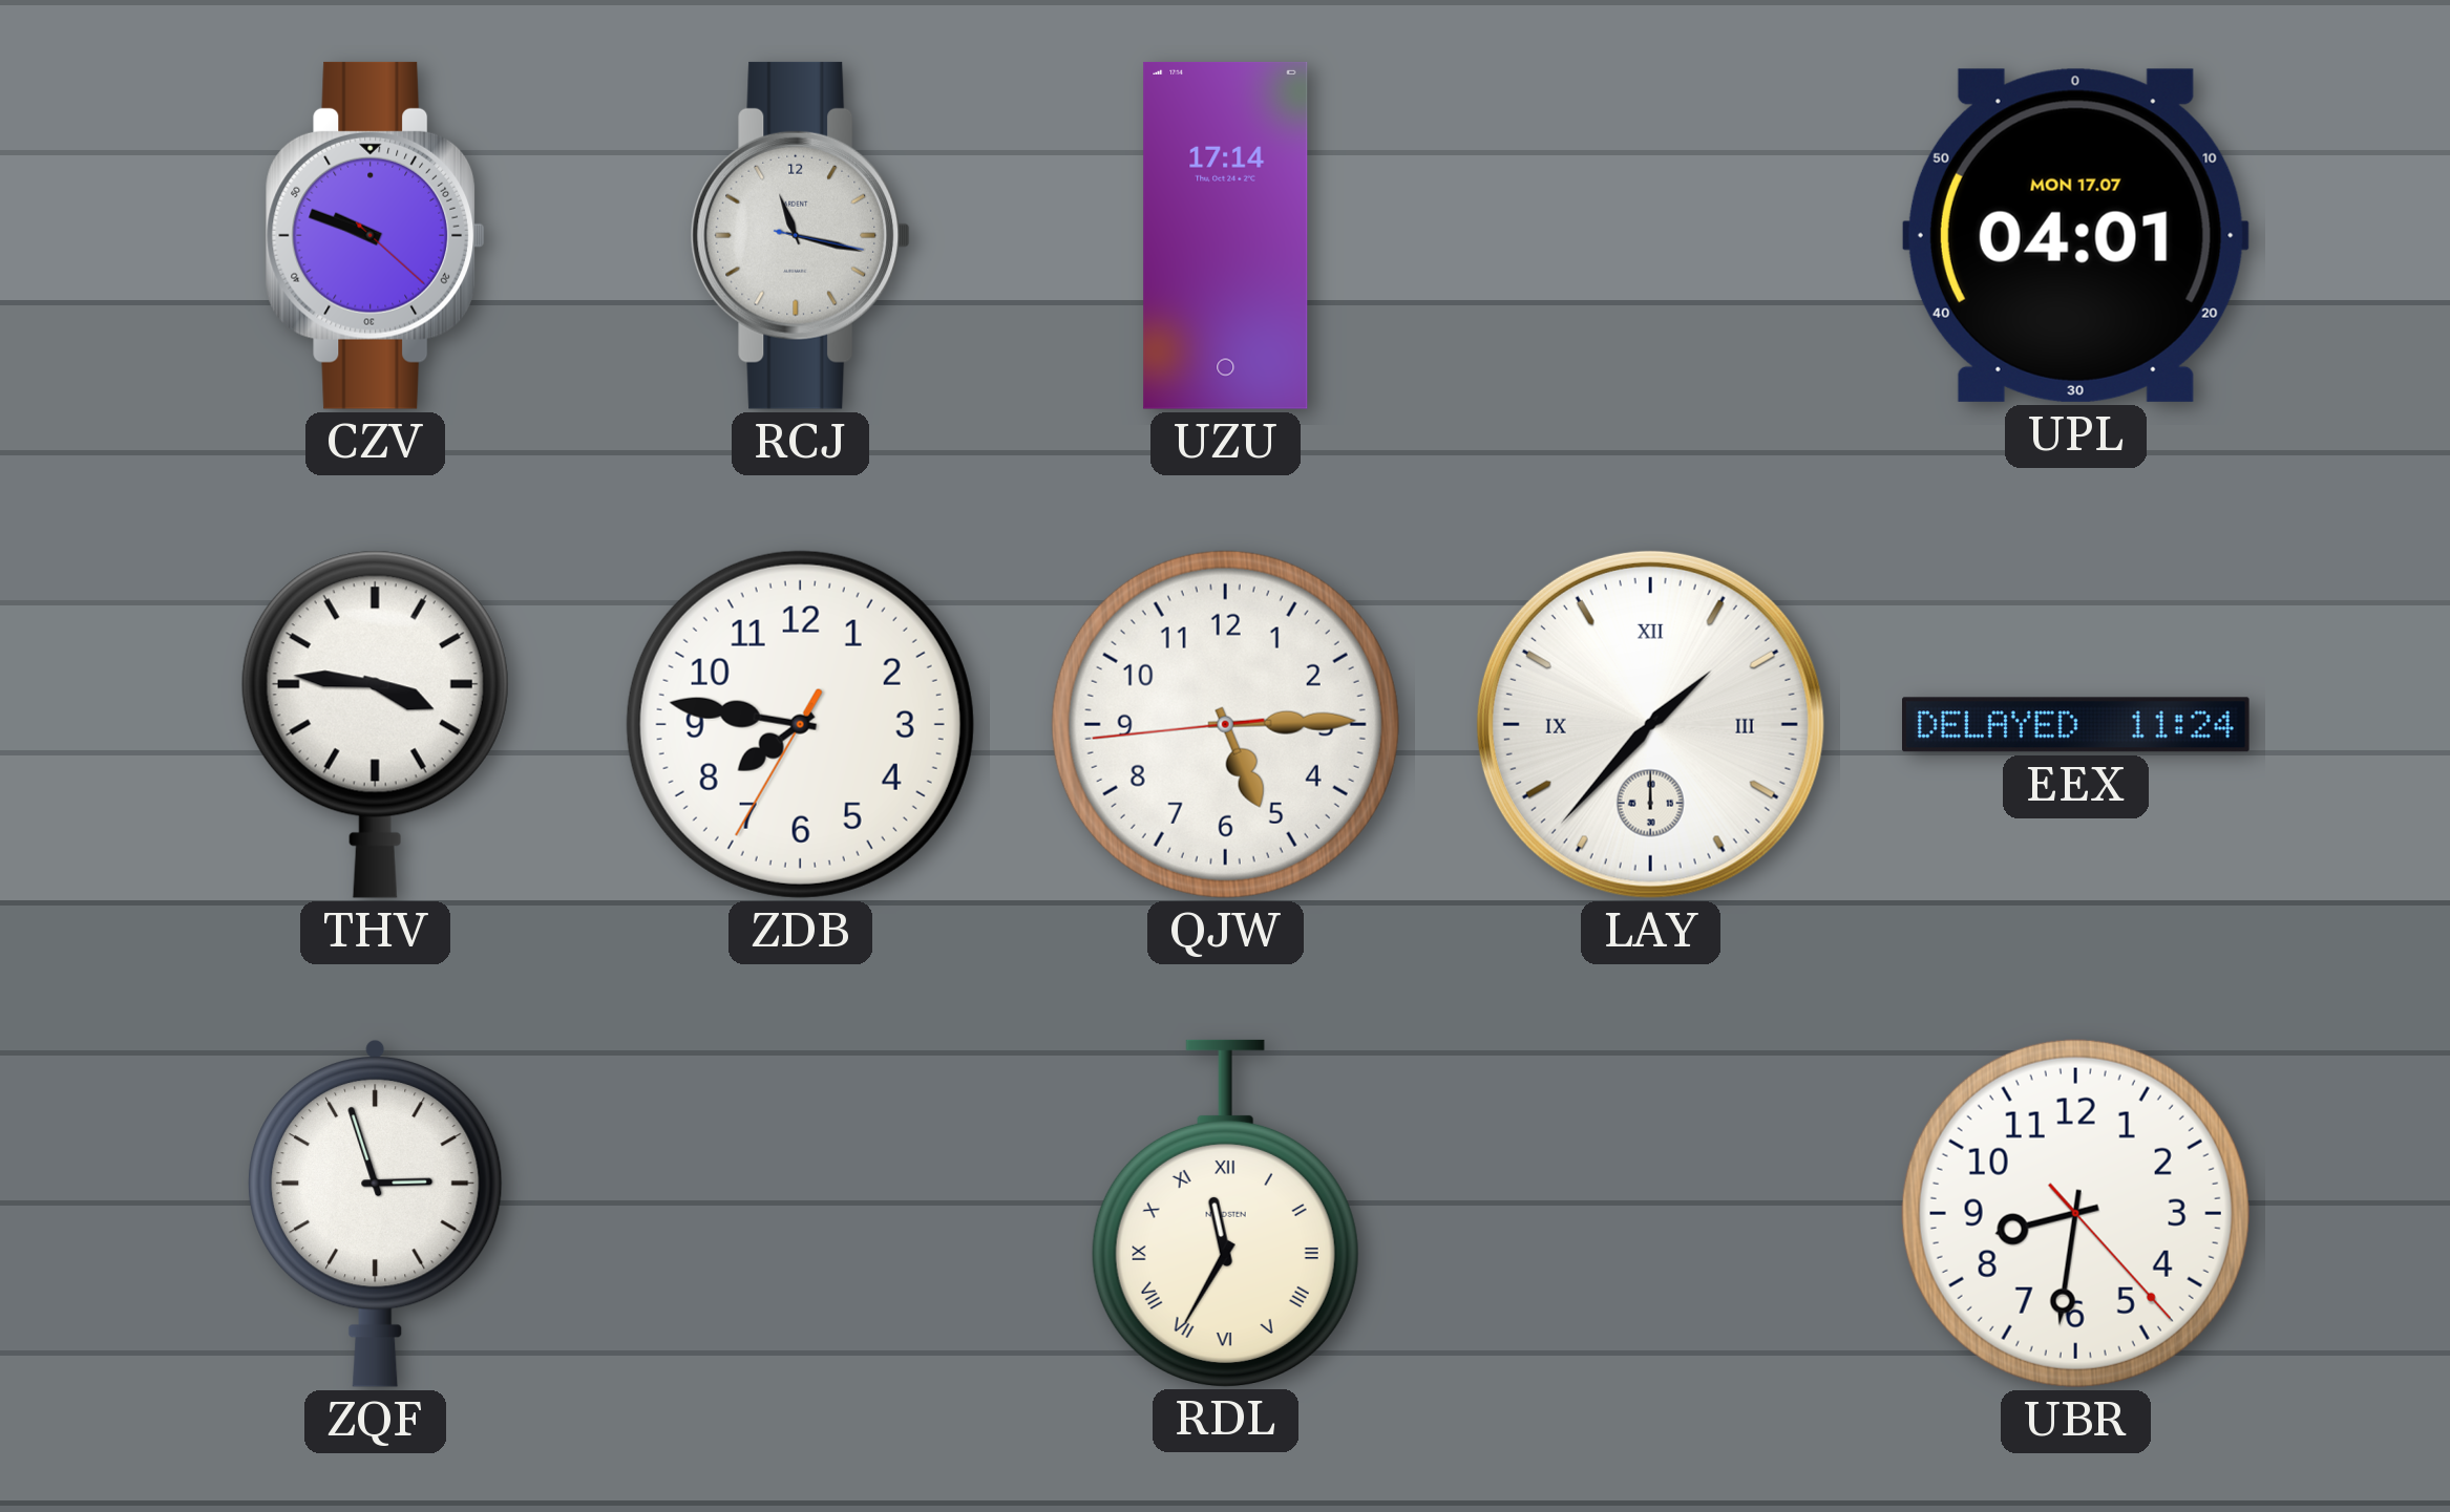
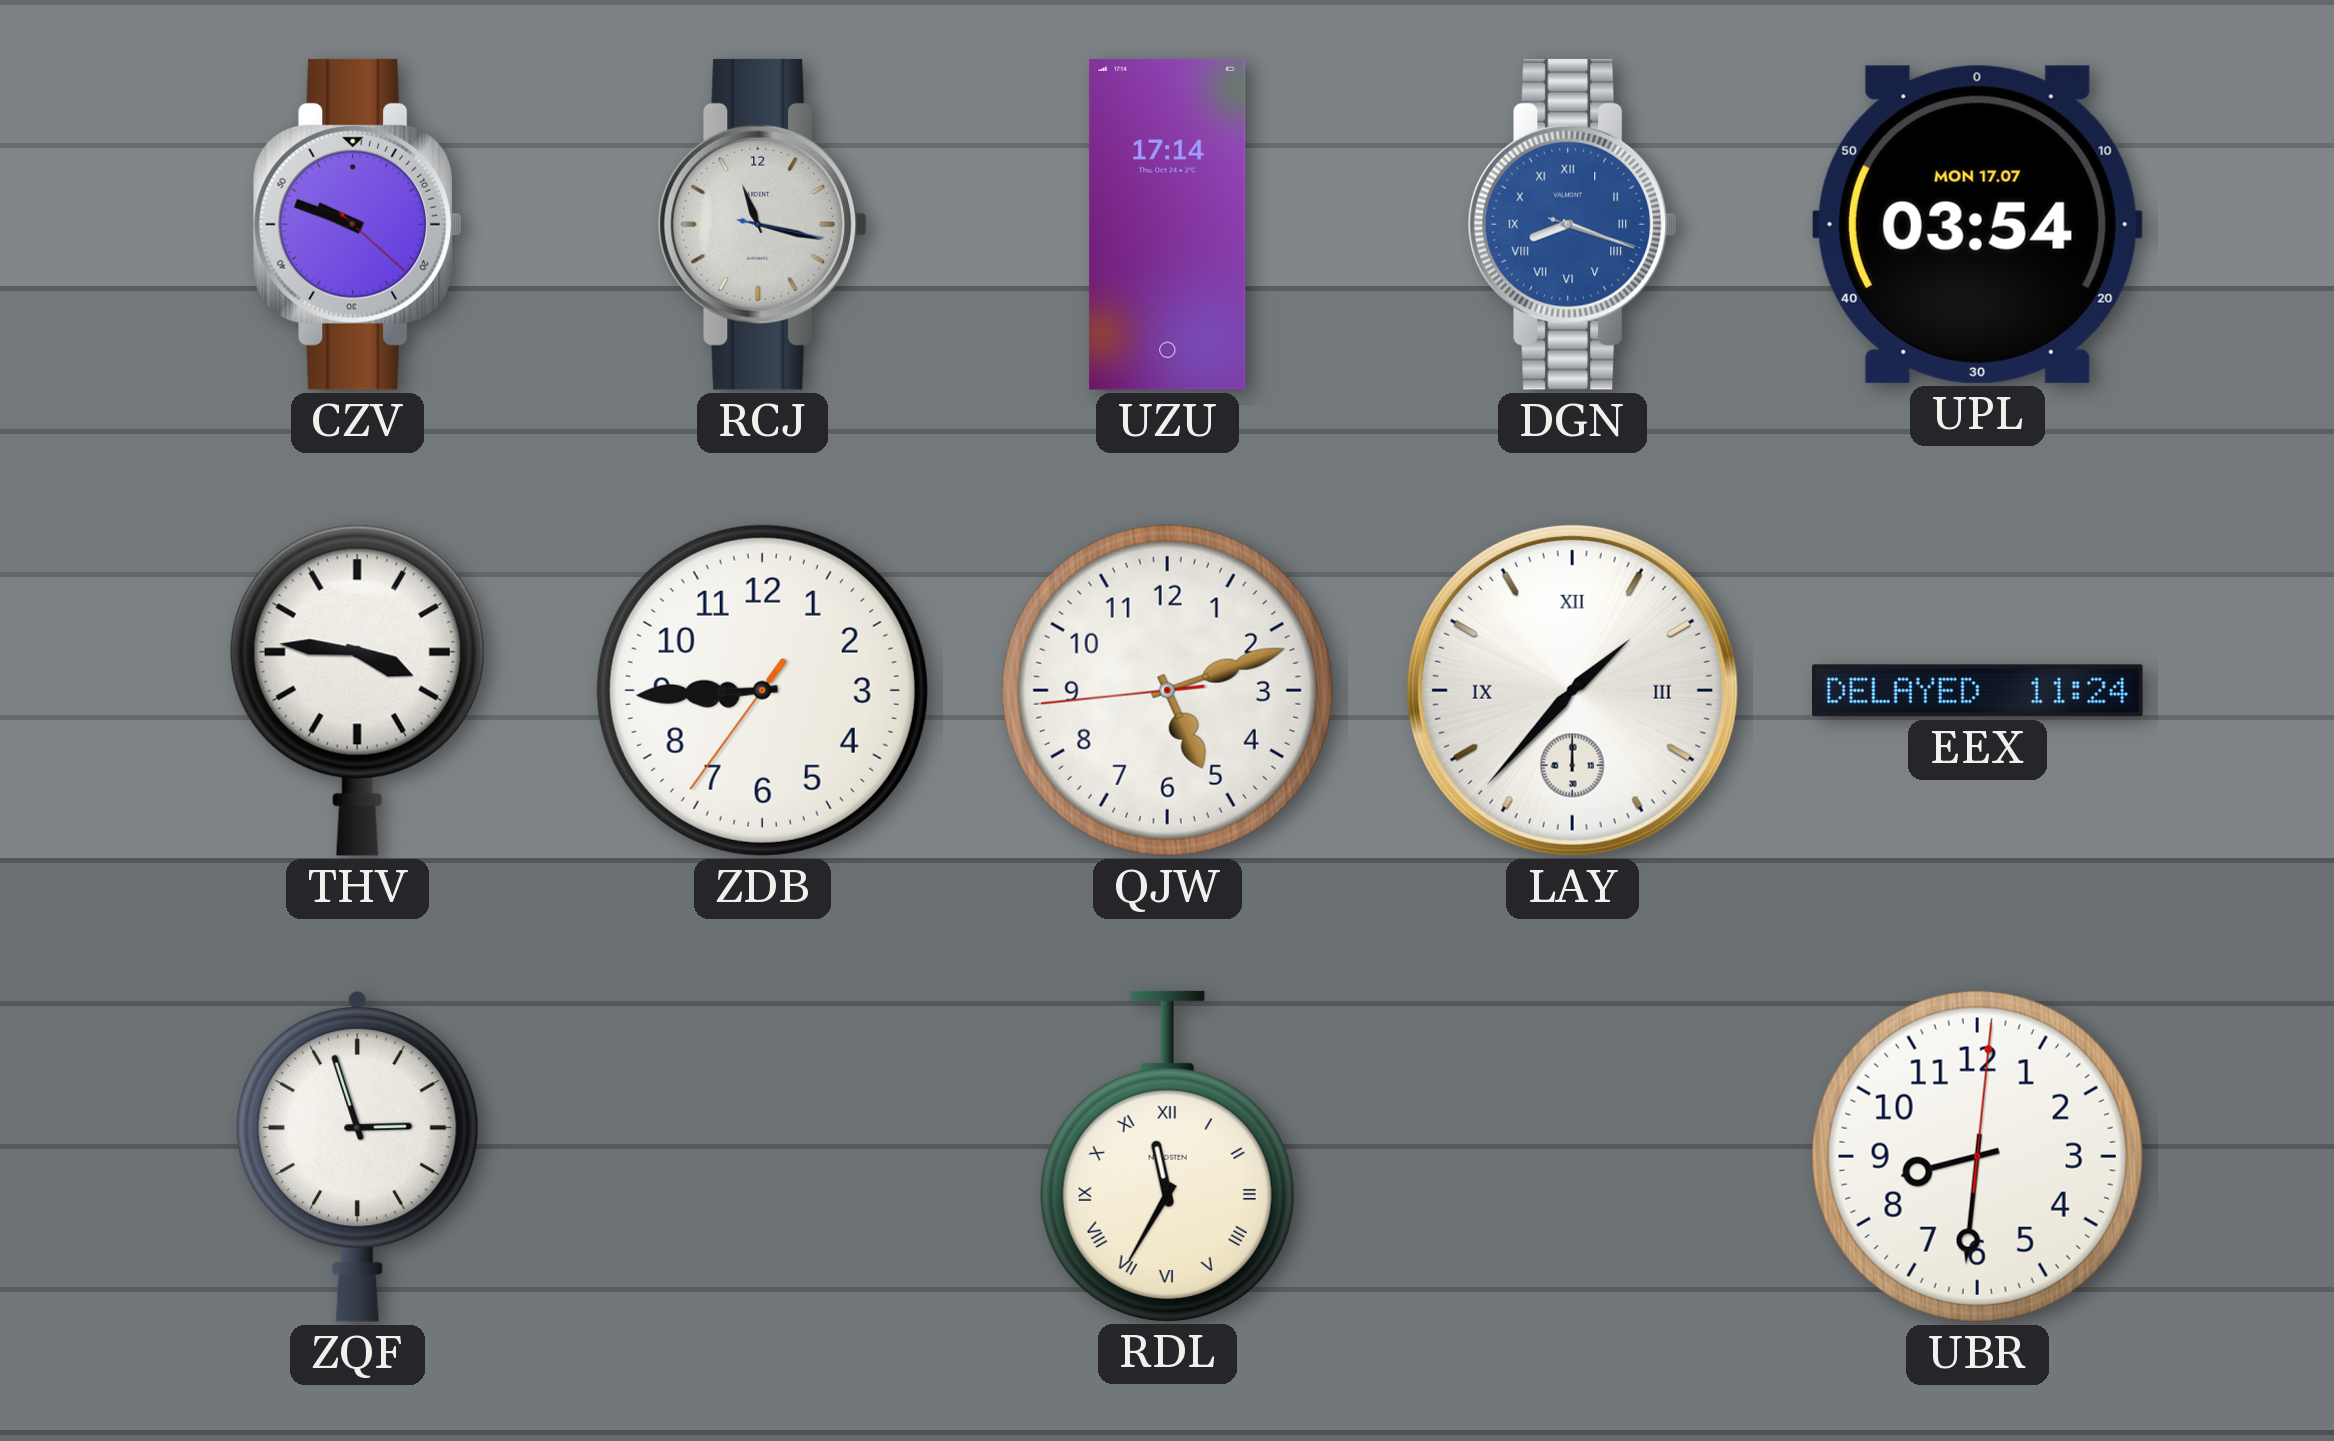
DGN: none -> 8:18 (1572, 224)
UPL: 04:01 -> 03:54 (1977, 224)
ZDB: 7:46 -> 8:44 (762, 690)
QJW: 5:14 -> 5:11 (1167, 690)
UBR: 8:31:23 -> 8:31:01 (1977, 1156)
